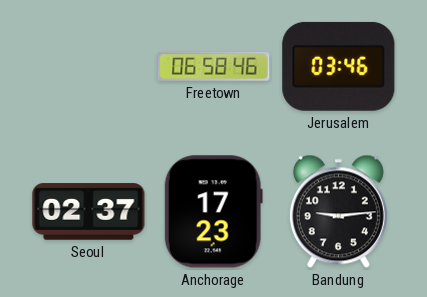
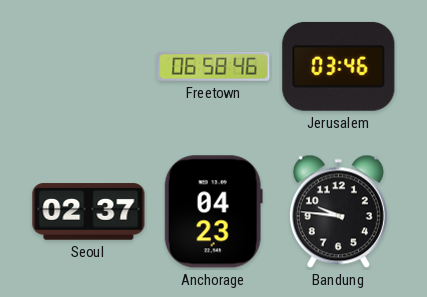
Anchorage: 17:23 -> 04:23 (213, 212)
Bandung: 9:14 -> 9:46 (338, 212)
